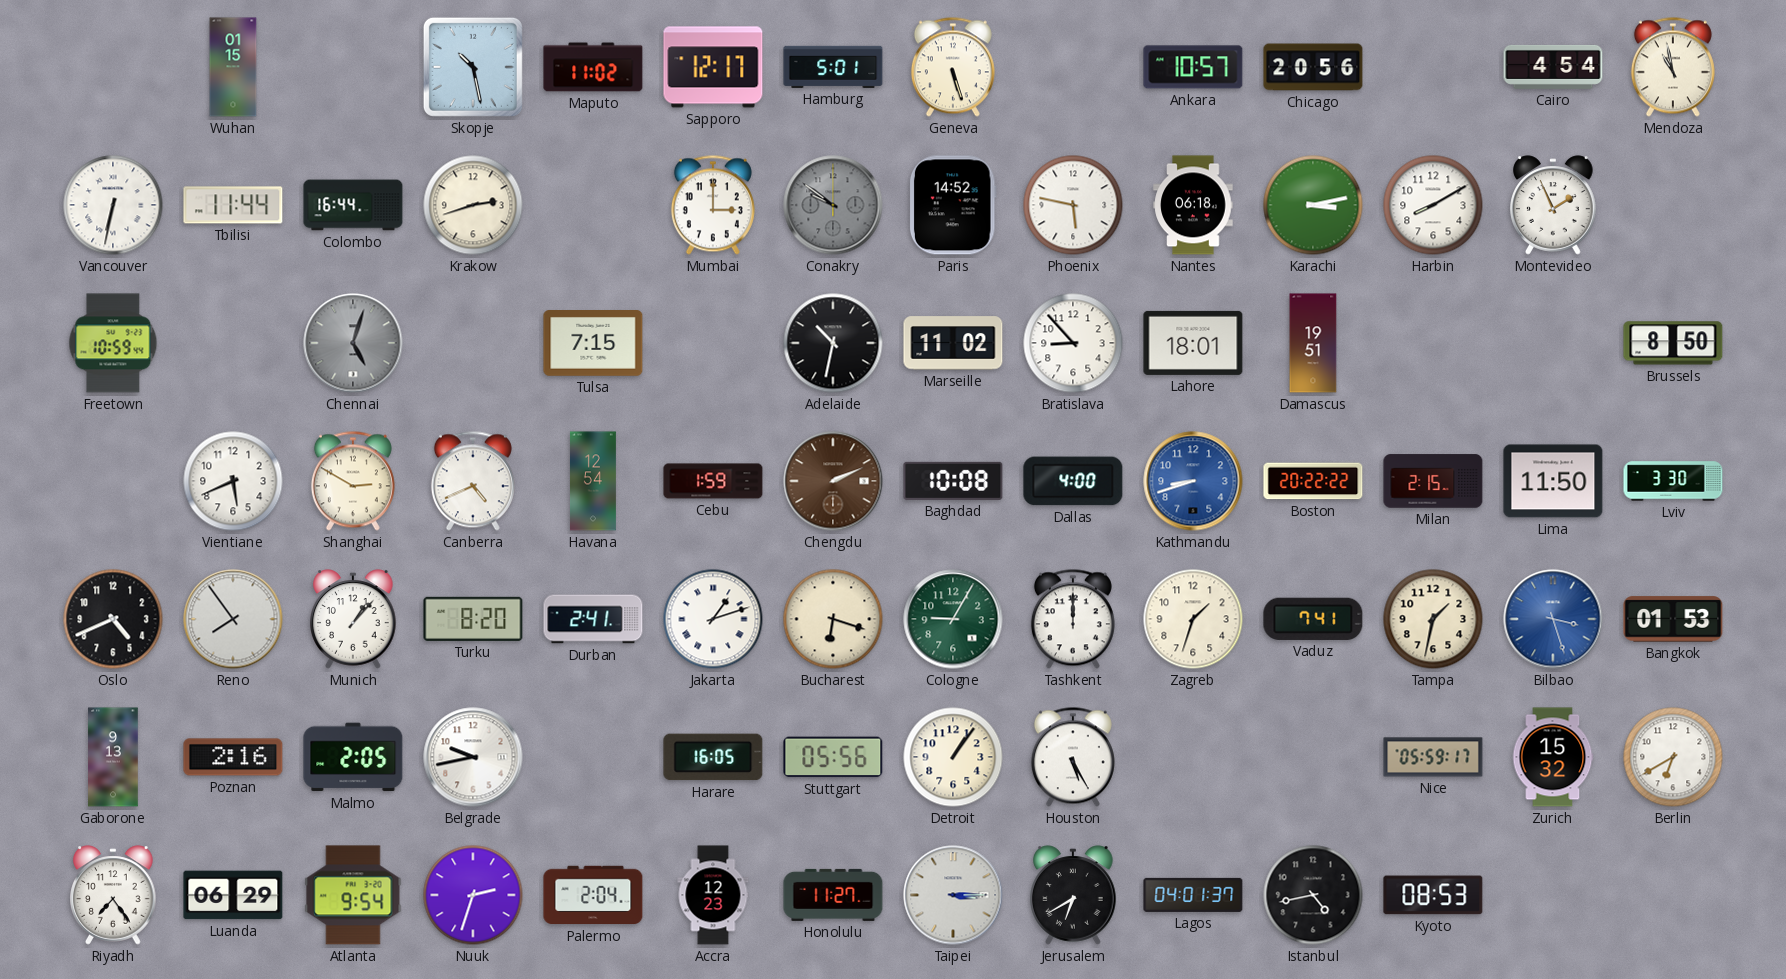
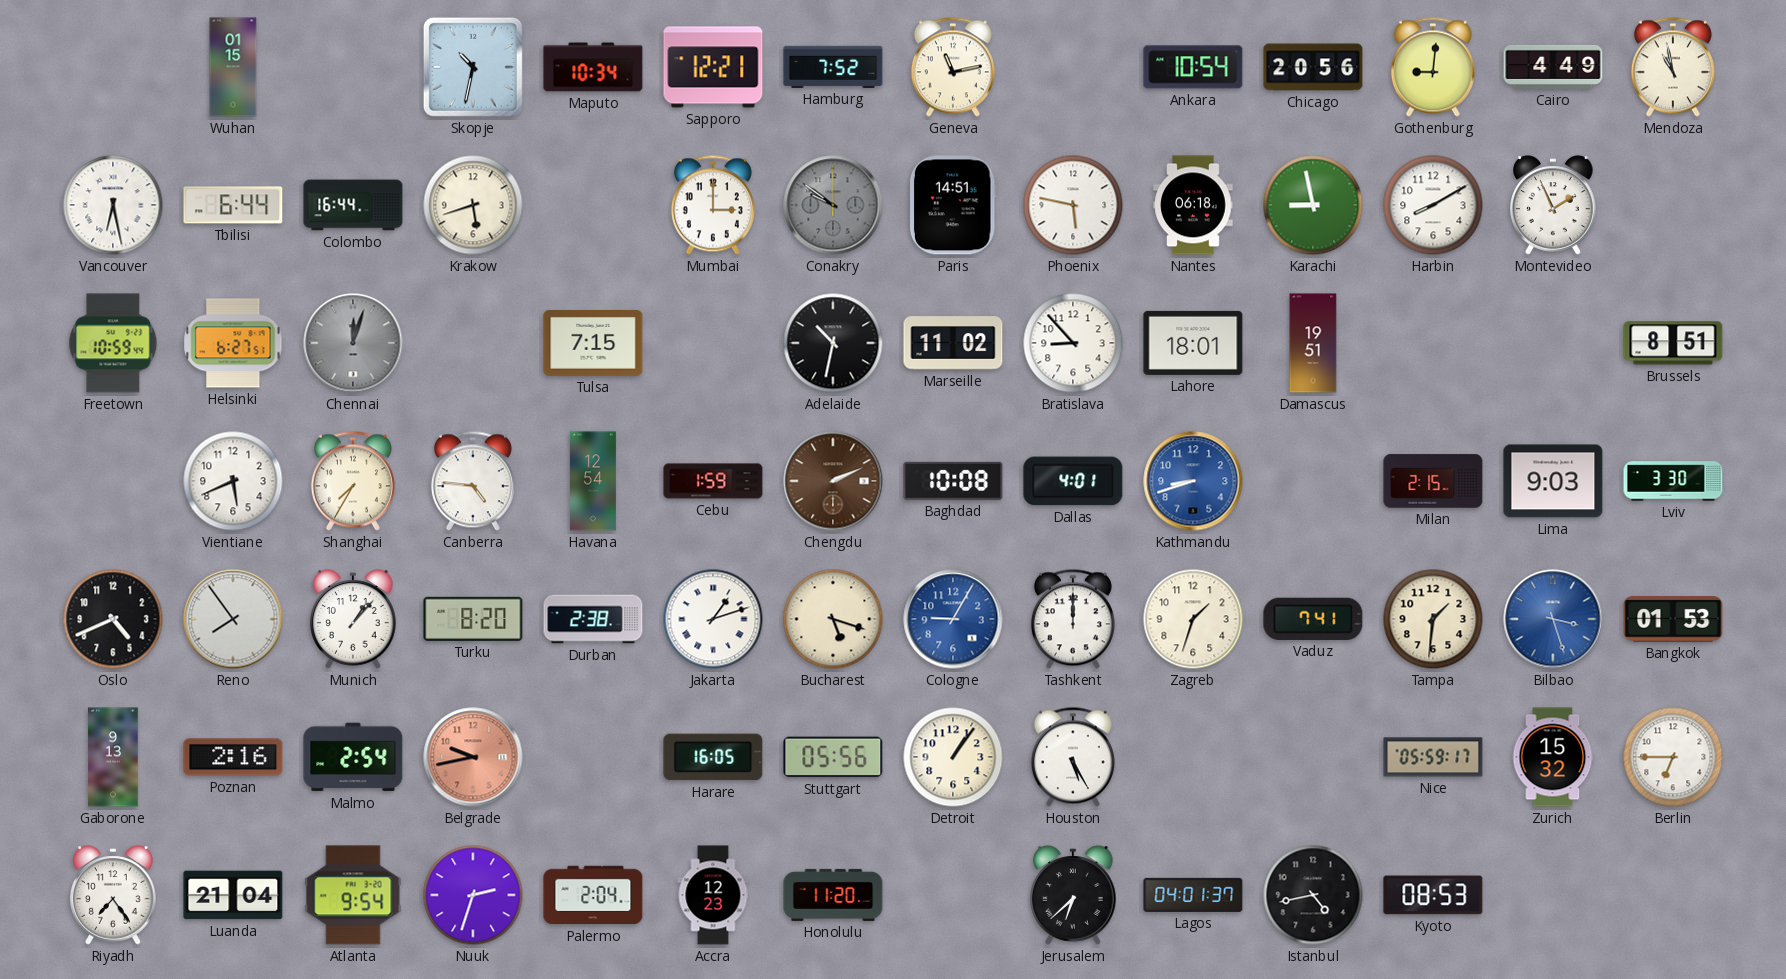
Skopje: 10:28 -> 10:32 (473, 67)
Maputo: 11:02 -> 10:34 (593, 67)
Sapporo: 12:17 -> 12:21 (713, 67)
Hamburg: 5:01 -> 7:52 (833, 67)
Geneva: 5:27 -> 11:13 (953, 67)
Ankara: 10:57 -> 10:54 (1193, 67)
Gothenburg: none -> 9:01 (1433, 67)
Cairo: 4:54 -> 4:49 (1553, 67)
Vancouver: 6:32 -> 6:28 (113, 205)
Tbilisi: 11:44 -> 6:44 (233, 205)
Krakow: 2:42 -> 5:42 (473, 205)
Paris: 14:52 -> 14:51 (953, 205)
Karachi: 3:13 -> 8:58 (1313, 205)
Helsinki: none -> 6:27 (233, 343)
Chennai: 5:03 -> 12:03 (353, 343)
Brussels: 8:50 -> 8:51 (1673, 343)
Shanghai: 2:50 -> 7:35 (353, 481)
Canberra: 4:41 -> 4:46 (473, 481)
Dallas: 4:00 -> 4:01 (1073, 481)
Boston: 20:22 -> none (1313, 481)
Lima: 11:50 -> 9:03 (1553, 481)
Durban: 2:41 -> 2:38 (593, 619)
Bucharest: 6:18 -> 5:18 (833, 619)
Cologne dial: green -> blue (953, 619)
Tampa: 1:32 -> 1:31 (1433, 619)
Malmo: 2:05 -> 2:54 (353, 757)
Belgrade dial: white -> salmon (473, 757)
Berlin: 6:40 -> 6:45 (1673, 757)
Luanda: 06:29 -> 21:04 (233, 895)
Honolulu: 11:27 -> 11:20 (833, 895)
Taipei: 3:15 -> none (953, 895)
Jerusalem: 6:40 -> 6:38 (1073, 895)
